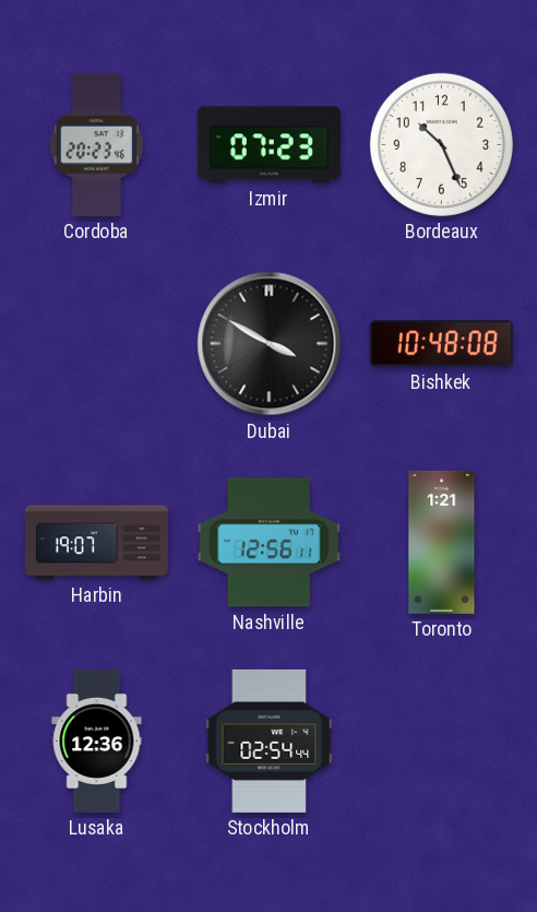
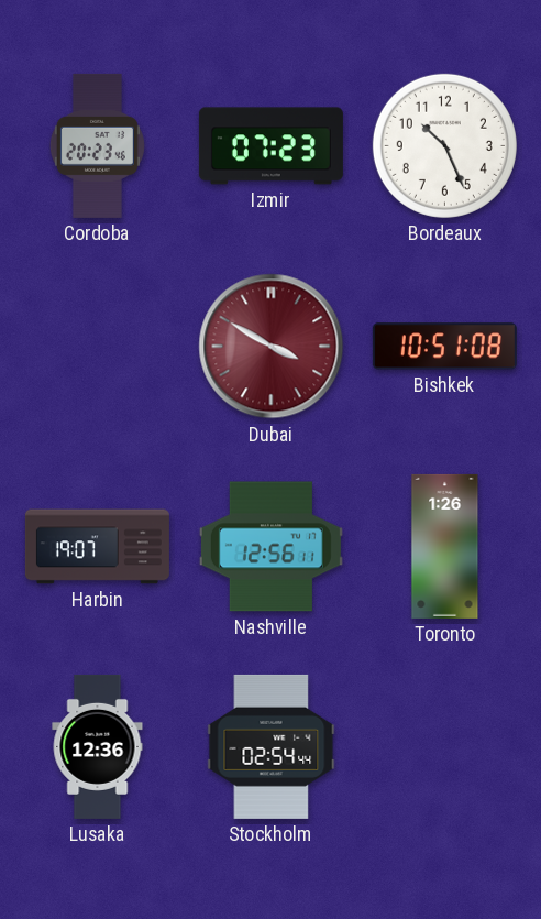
Dubai dial: black -> burgundy (272, 347)
Bishkek: 10:48 -> 10:51 (444, 347)
Toronto: 1:21 -> 1:26 (445, 546)
